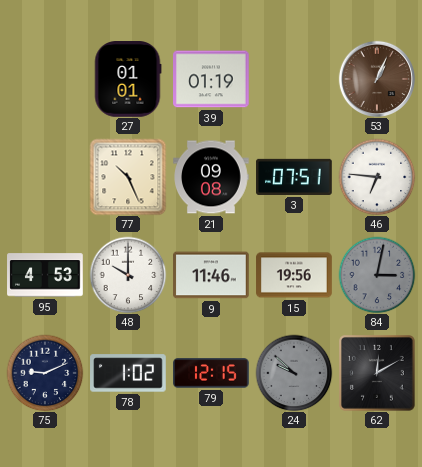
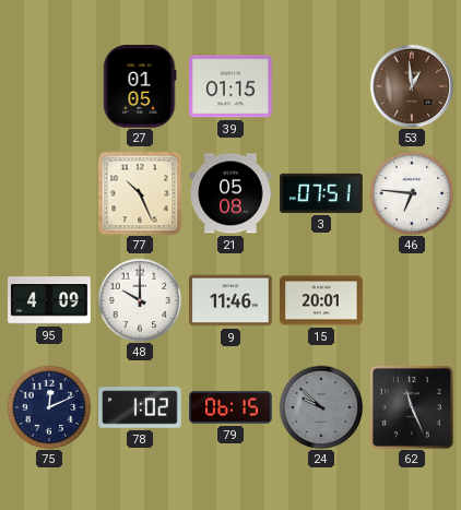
27: 01:01 -> 01:05 (140, 86)
39: 01:19 -> 01:15 (230, 86)
53: 1:04 -> 12:59 (411, 85)
21: 09:08 -> 05:08 (230, 193)
95: 4:53 -> 4:09 (49, 300)
15: 19:56 -> 20:01 (321, 300)
84: 3:02 -> none (377, 275)
75: 9:11 -> 12:11 (49, 407)
79: 12:15 -> 06:15 (230, 407)
62: 12:10 -> 11:26 (413, 408)
